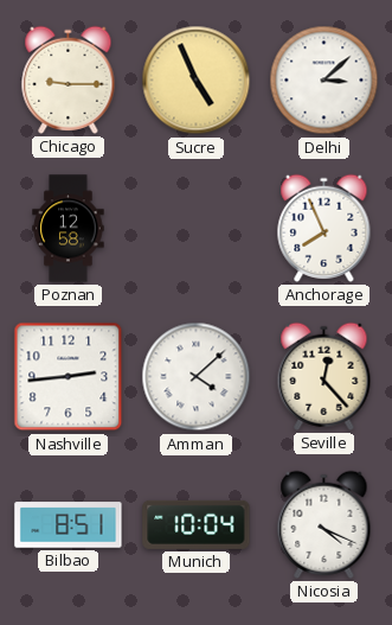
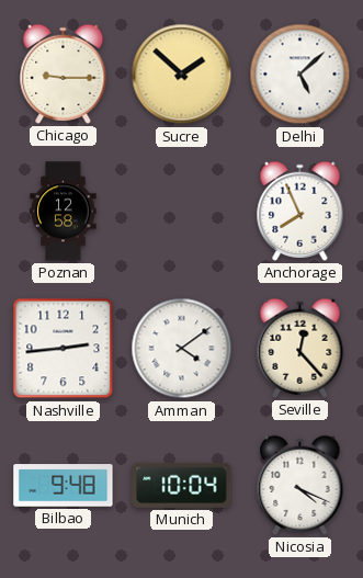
Sucre: 4:56 -> 1:52 (182, 75)
Delhi: 3:08 -> 5:08 (300, 75)
Amman: 4:08 -> 4:09 (182, 349)
Bilbao: 8:51 -> 9:48 (64, 486)
